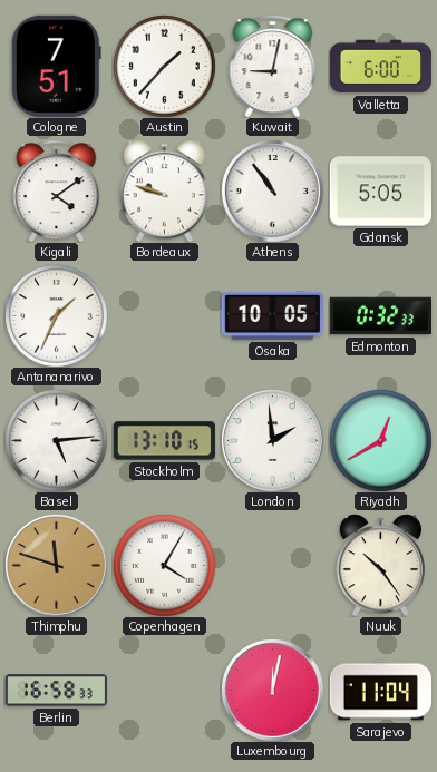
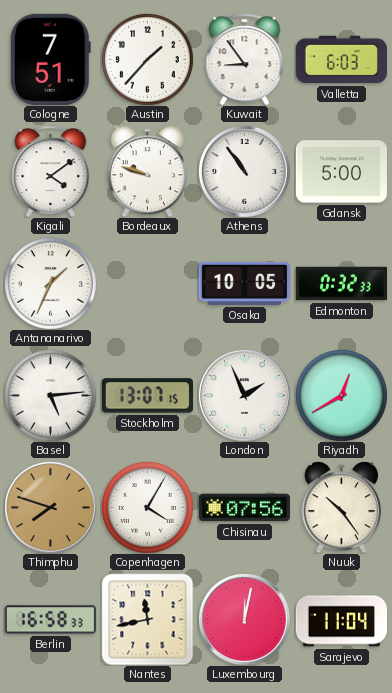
Kuwait: 9:02 -> 8:54 (245, 59)
Valletta: 6:00 -> 6:03 (341, 60)
Gdansk: 5:05 -> 5:00 (341, 172)
Stockholm: 13:10 -> 13:07 (147, 396)
London: 1:59 -> 1:56 (244, 395)
Thimphu: 11:48 -> 7:48 (50, 507)
Chisinau: none -> 07:56 (244, 508)
Nantes: none -> 11:43 (147, 619)
